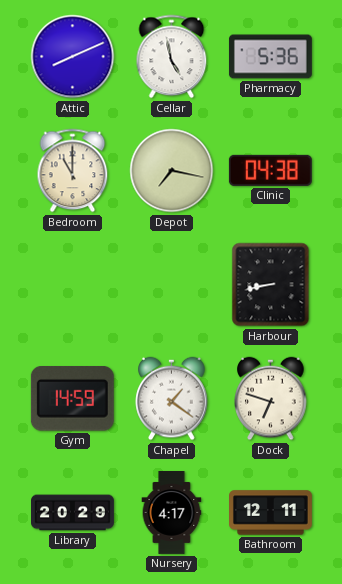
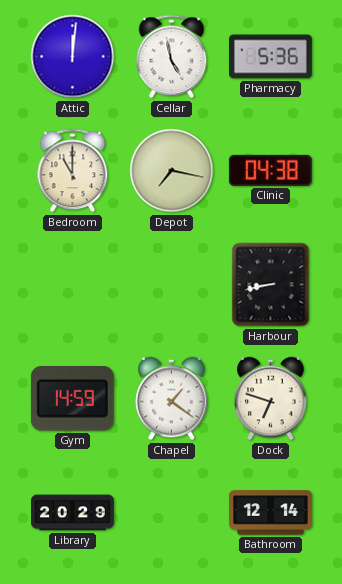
Attic: 8:11 -> 12:01 (73, 57)
Nursery: 4:17 -> none (172, 513)
Bathroom: 12:11 -> 12:14 (271, 513)
